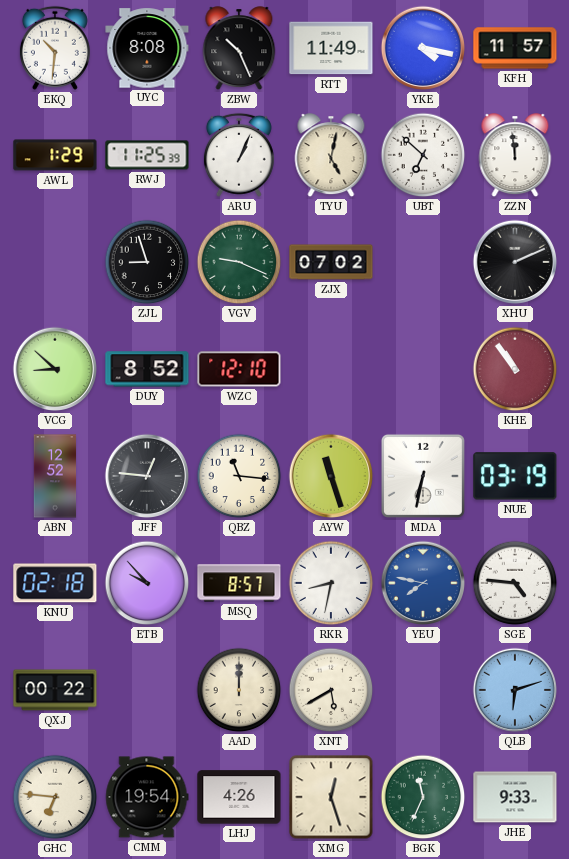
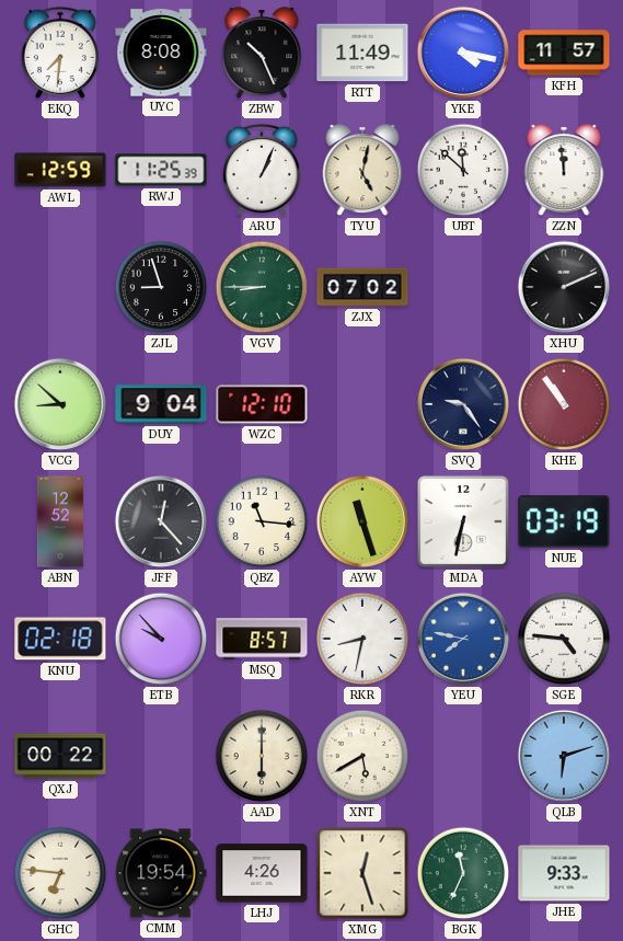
EKQ: 10:31 -> 7:31 (60, 53)
AWL: 1:29 -> 12:59 (60, 170)
UBT: 6:52 -> 11:52 (463, 170)
VGV: 9:19 -> 8:45 (262, 287)
DUY: 8:52 -> 9:04 (161, 404)
SVQ: none -> 9:24 (463, 404)
JFF: 12:46 -> 12:23 (161, 521)
AAD: 12:00 -> 6:00 (262, 756)
